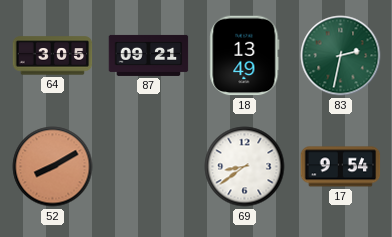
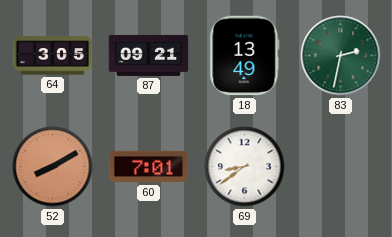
60: none -> 7:01 (149, 167)
17: 9:54 -> none (341, 167)
